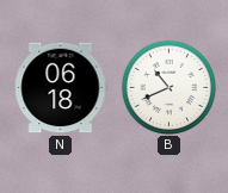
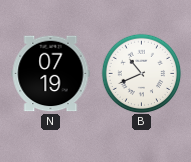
N: 06:18 -> 07:19 (51, 74)
